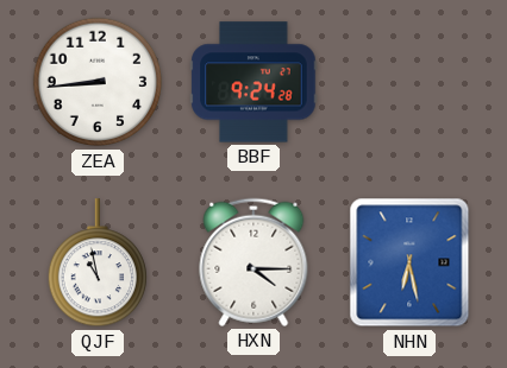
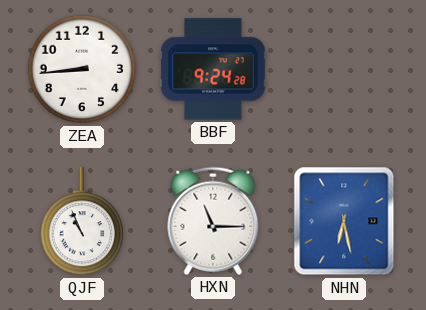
QJF: 10:58 -> 10:56 (81, 222)
HXN: 4:15 -> 11:15 (213, 221)
